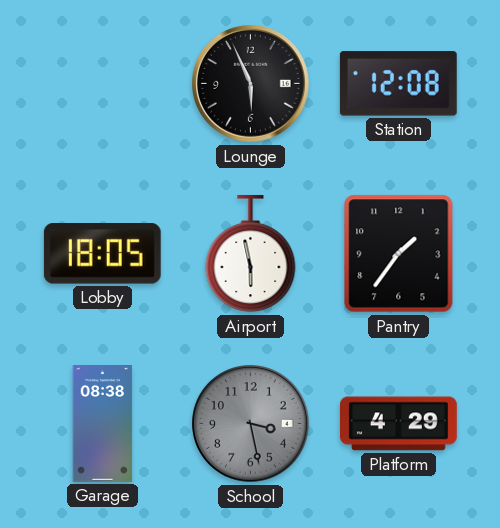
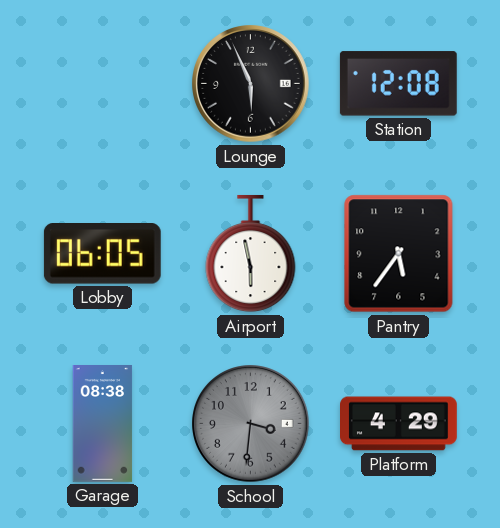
Lobby: 18:05 -> 06:05 (102, 254)
Pantry: 1:36 -> 5:36 (399, 254)
School: 3:28 -> 3:31 (251, 424)
